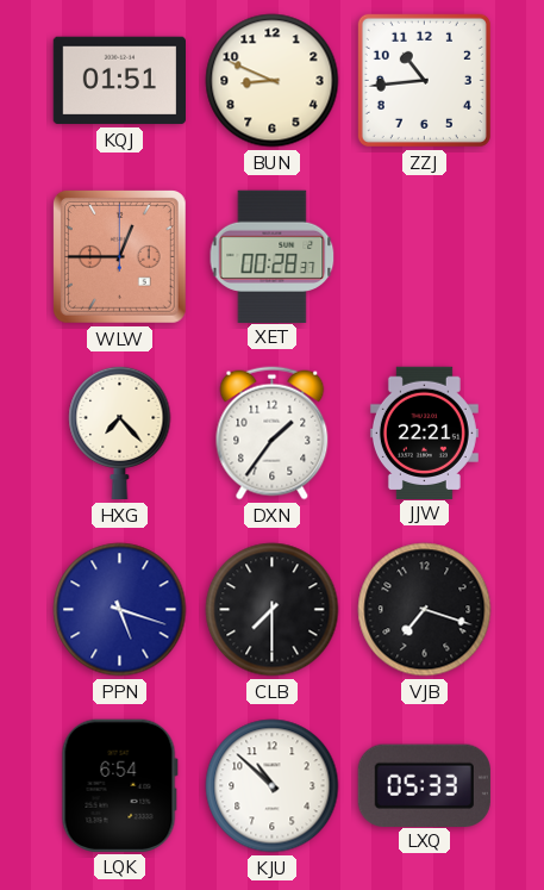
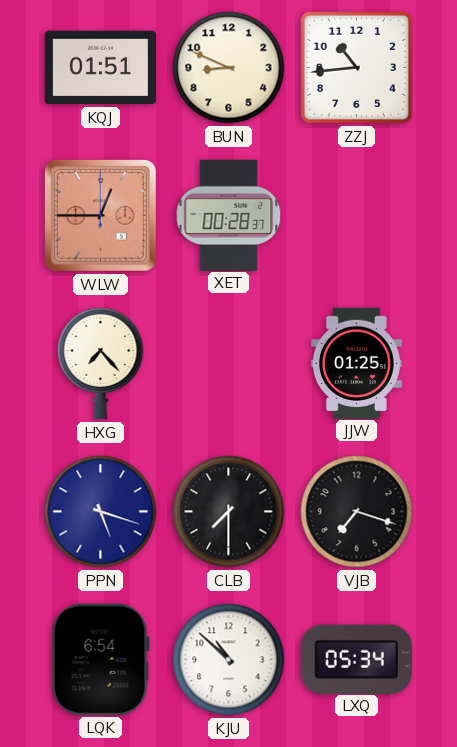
DXN: 1:36 -> none (273, 434)
JJW: 22:21 -> 01:25 (356, 363)
LXQ: 05:33 -> 05:34 (356, 659)
